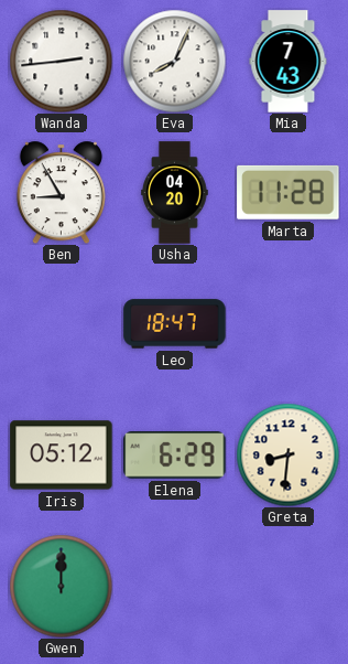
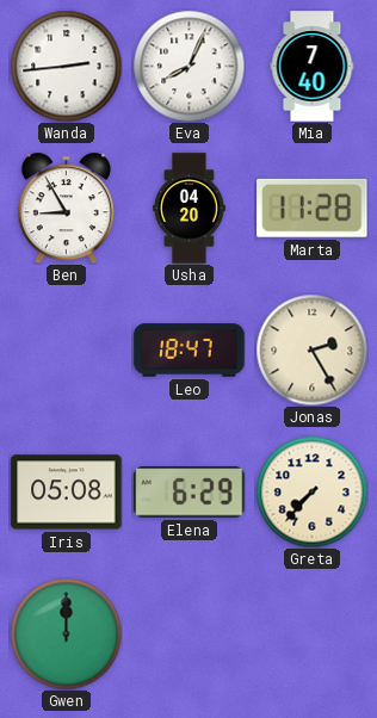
Mia: 7:43 -> 7:40 (313, 67)
Jonas: none -> 2:25 (311, 349)
Iris: 05:12 -> 05:08 (67, 493)
Greta: 8:31 -> 7:37 (311, 491)
